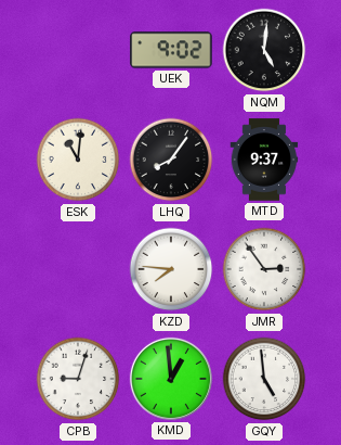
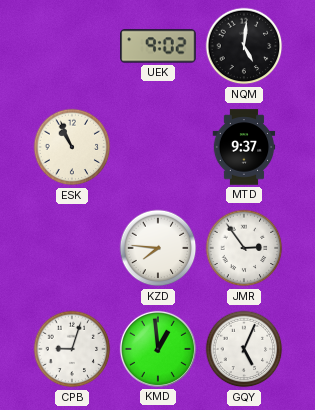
ESK: 11:01 -> 10:56 (72, 147)
LHQ: 8:06 -> none (171, 160)
GQY: 4:59 -> 5:04 (244, 349)
